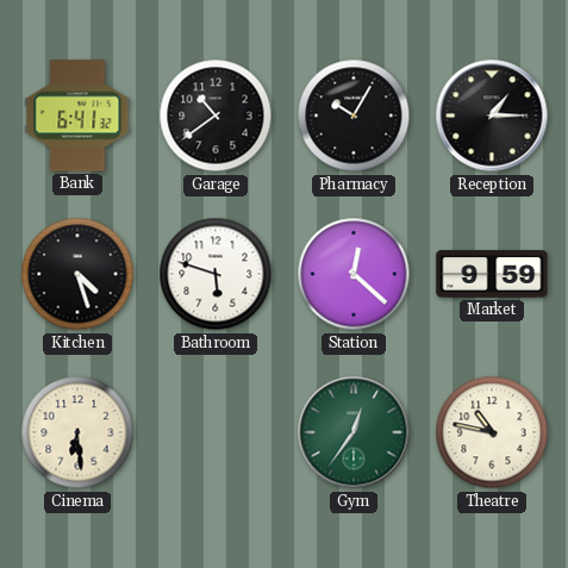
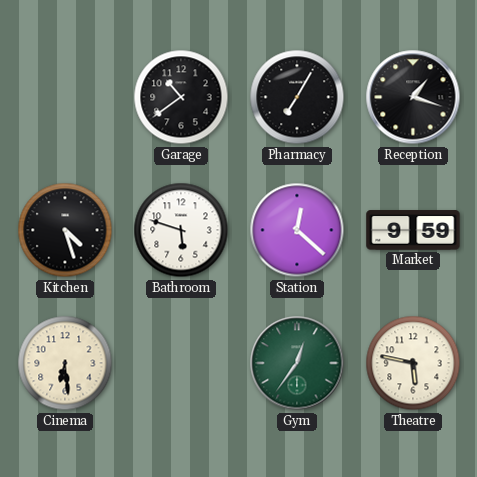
Bank: 6:41 -> none (77, 116)
Pharmacy: 10:05 -> 7:05 (297, 97)
Reception: 1:15 -> 1:18 (413, 97)
Theatre: 10:47 -> 5:47 (413, 363)
